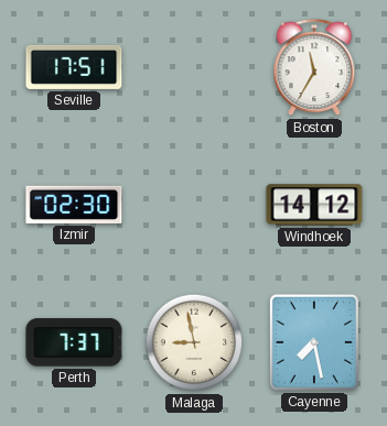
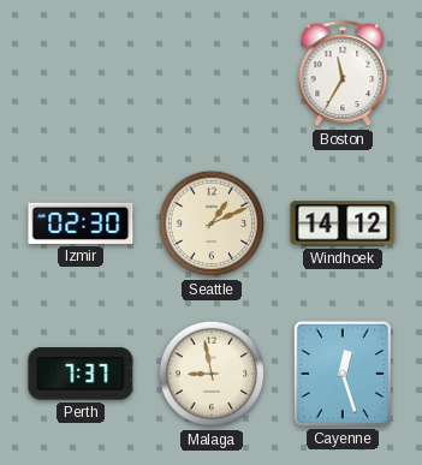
Seville: 17:51 -> none (74, 67)
Seattle: none -> 1:11 (212, 223)
Cayenne: 7:28 -> 12:27 (343, 374)
